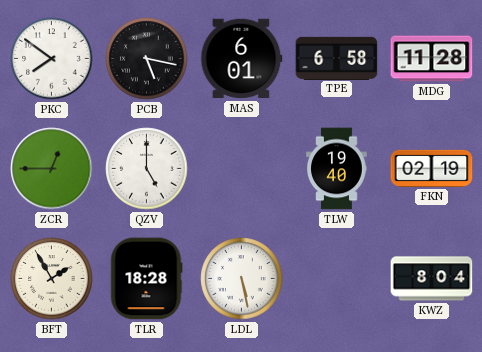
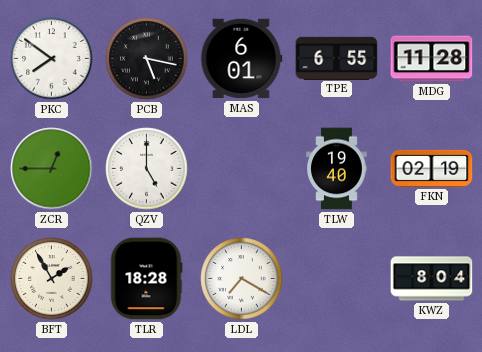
TPE: 6:58 -> 6:55 (337, 58)
LDL: 5:28 -> 7:20 (242, 279)
